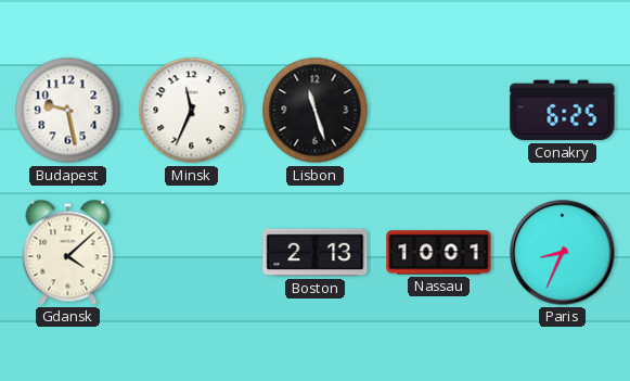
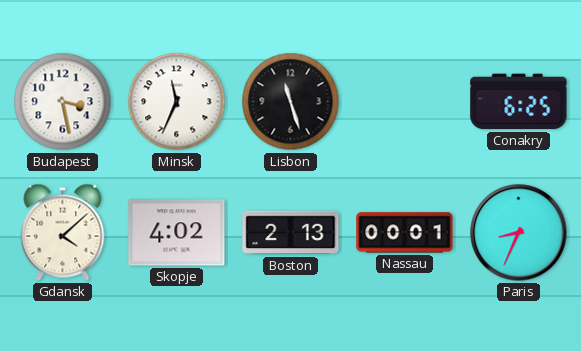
Budapest: 9:28 -> 3:28 (63, 102)
Skopje: none -> 4:02 (177, 233)
Nassau: 10:01 -> 00:01 (405, 233)
